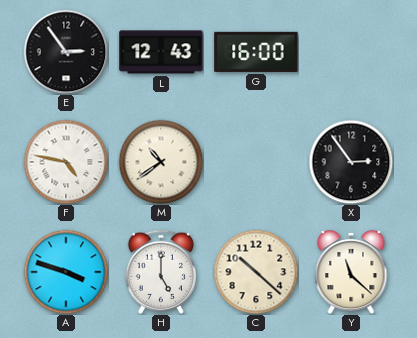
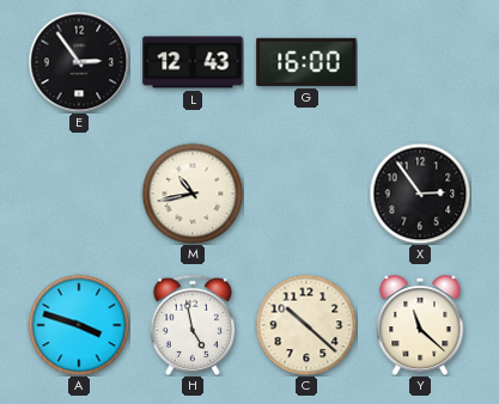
F: 4:47 -> none (66, 162)
M: 10:39 -> 10:43 (193, 194)
H: 5:00 -> 4:58 (191, 325)
